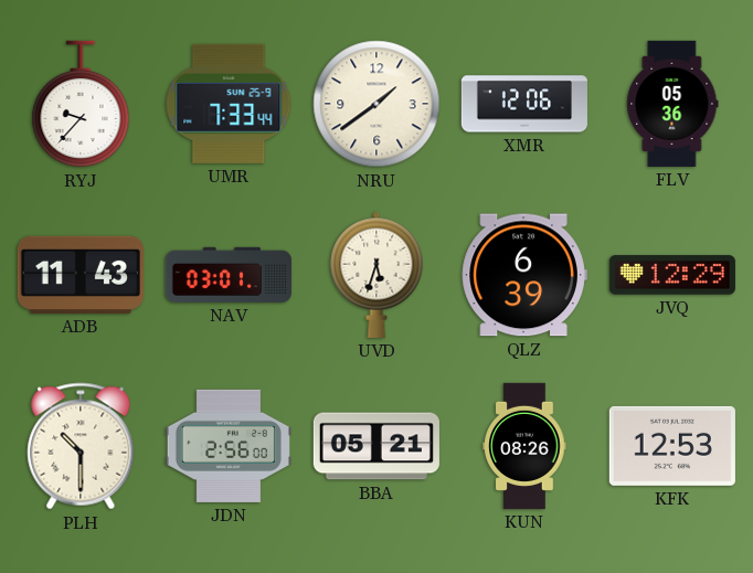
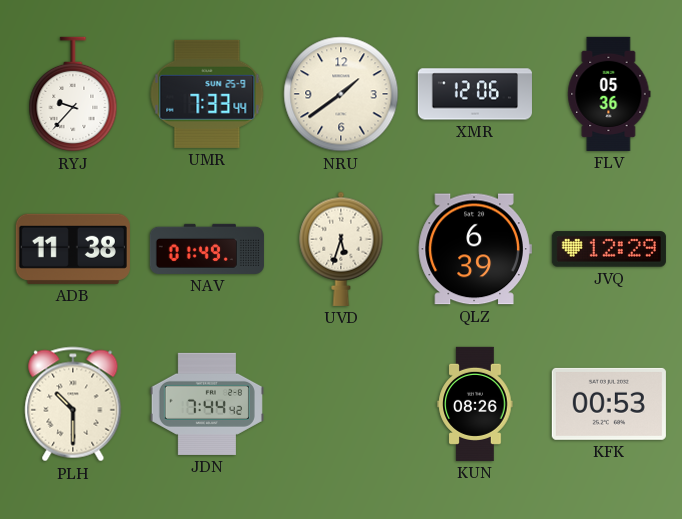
ADB: 11:43 -> 11:38 (73, 249)
NAV: 03:01 -> 01:49 (207, 249)
JDN: 2:56 -> 7:44 (207, 404)
BBA: 05:21 -> none (376, 446)
KFK: 12:53 -> 00:53 (609, 404)
